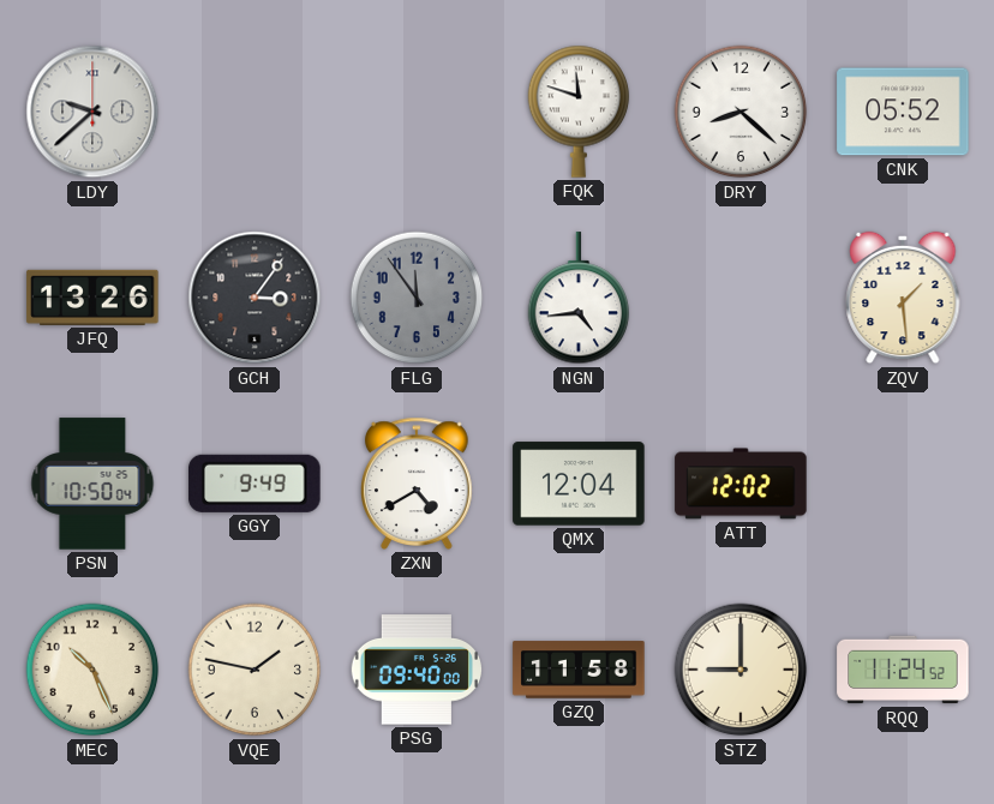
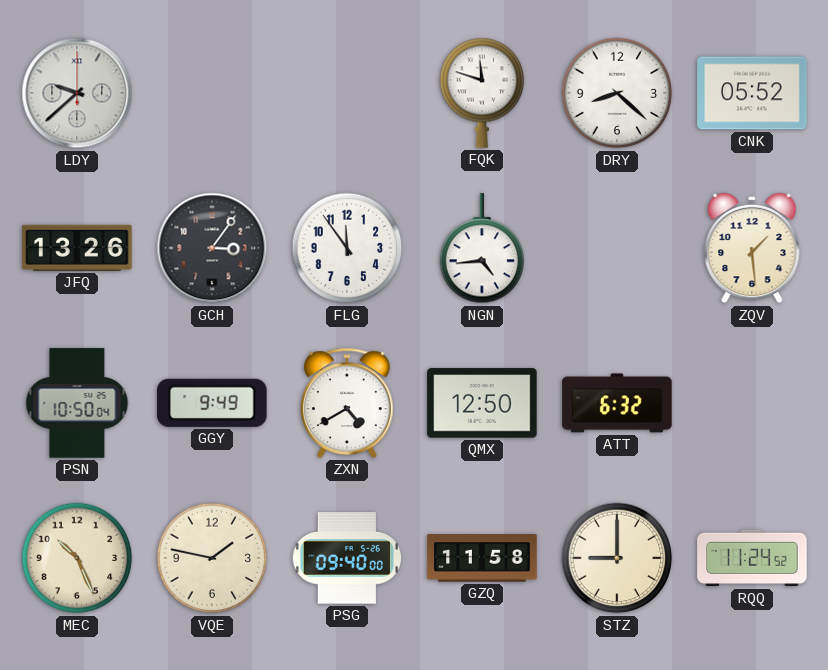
FLG dial: grey -> white (347, 248)
QMX: 12:04 -> 12:50 (482, 403)
ATT: 12:02 -> 6:32 (617, 403)
